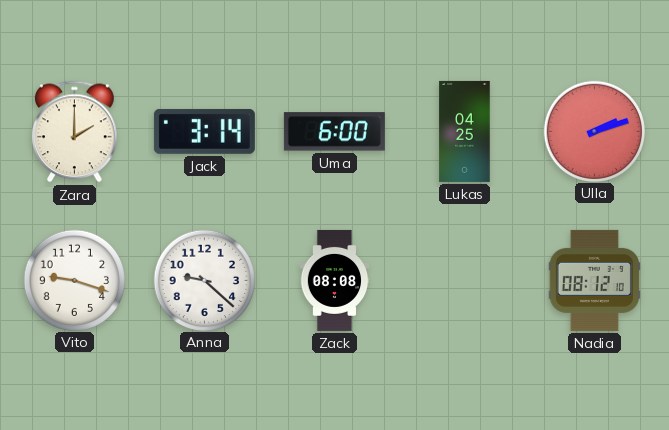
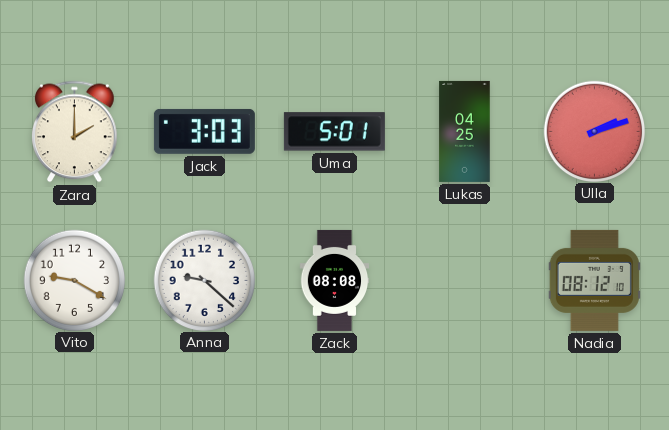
Jack: 3:14 -> 3:03 (204, 131)
Uma: 6:00 -> 5:01 (334, 132)
Vito: 9:18 -> 9:20 (74, 280)
